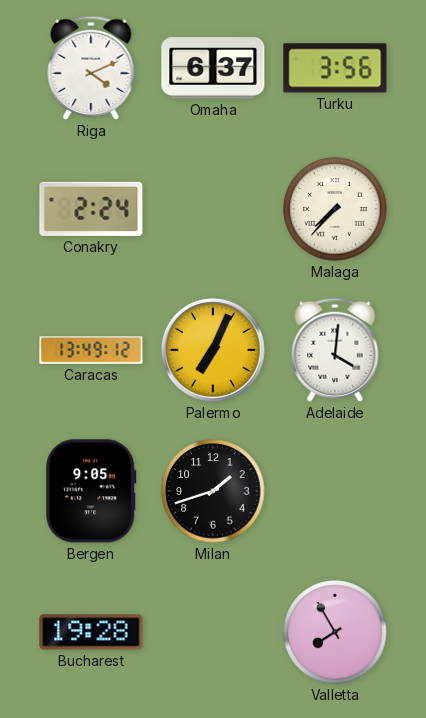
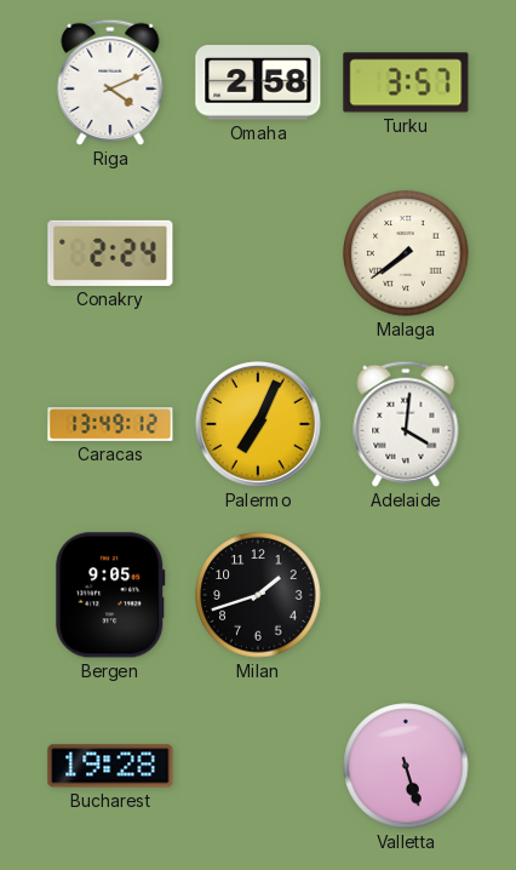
Omaha: 6:37 -> 2:58 (258, 82)
Turku: 3:56 -> 3:57 (406, 82)
Malaga: 7:37 -> 7:39 (406, 253)
Valletta: 7:55 -> 5:27 (406, 766)
